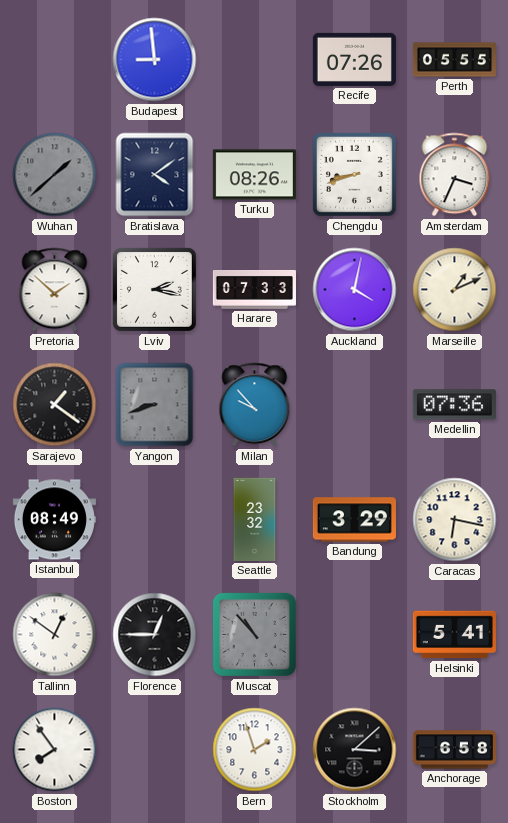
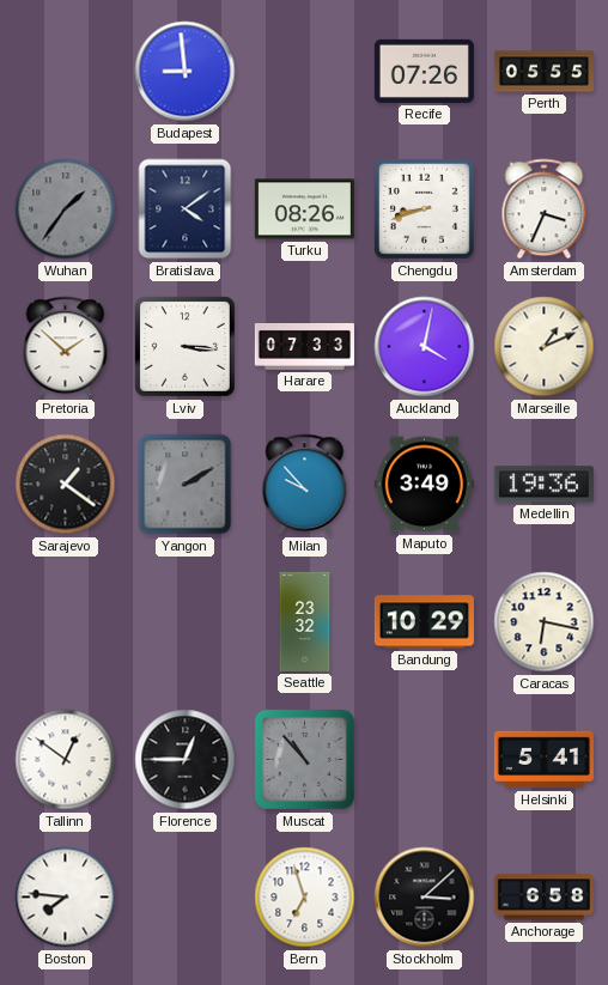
Wuhan: 1:38 -> 1:36 (66, 209)
Lviv: 2:17 -> 3:16 (184, 346)
Yangon: 8:42 -> 2:10 (186, 485)
Maputo: none -> 3:49 (424, 485)
Medellin: 07:36 -> 19:36 (543, 485)
Istanbul: 08:49 -> none (54, 520)
Bandung: 3:29 -> 10:29 (424, 622)
Boston: 7:54 -> 7:46 (66, 898)
Bern: 1:57 -> 6:57 (305, 898)
